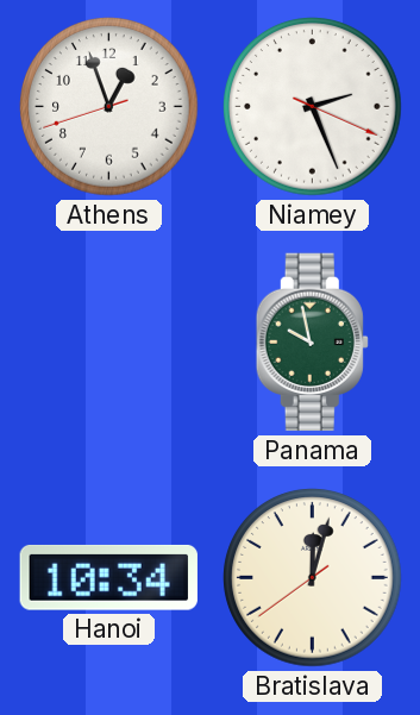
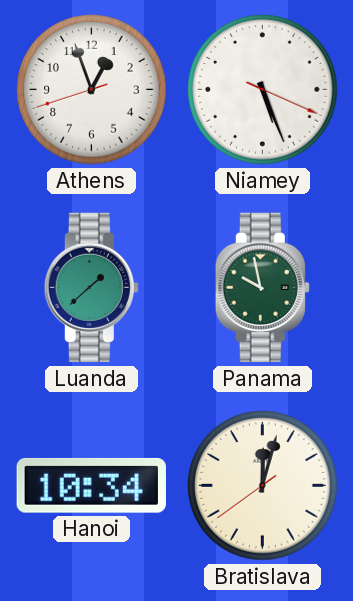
Niamey: 2:26 -> 5:26 (263, 90)
Luanda: none -> 1:38 (91, 288)
